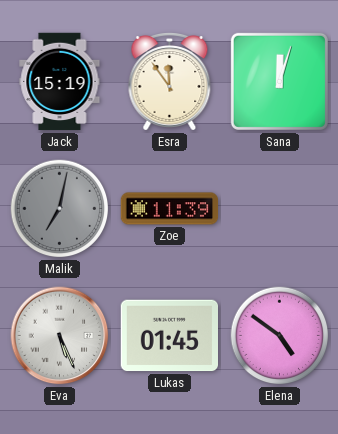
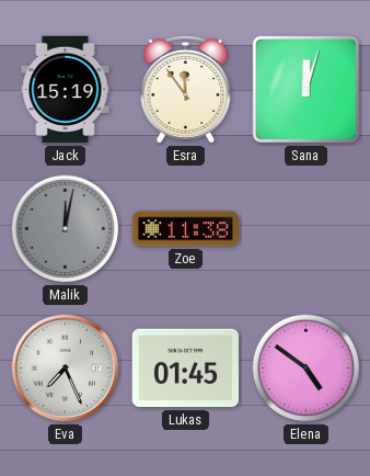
Malik: 7:02 -> 12:02 (66, 229)
Zoe: 11:39 -> 11:38 (186, 229)
Eva: 5:26 -> 7:26 (66, 369)
